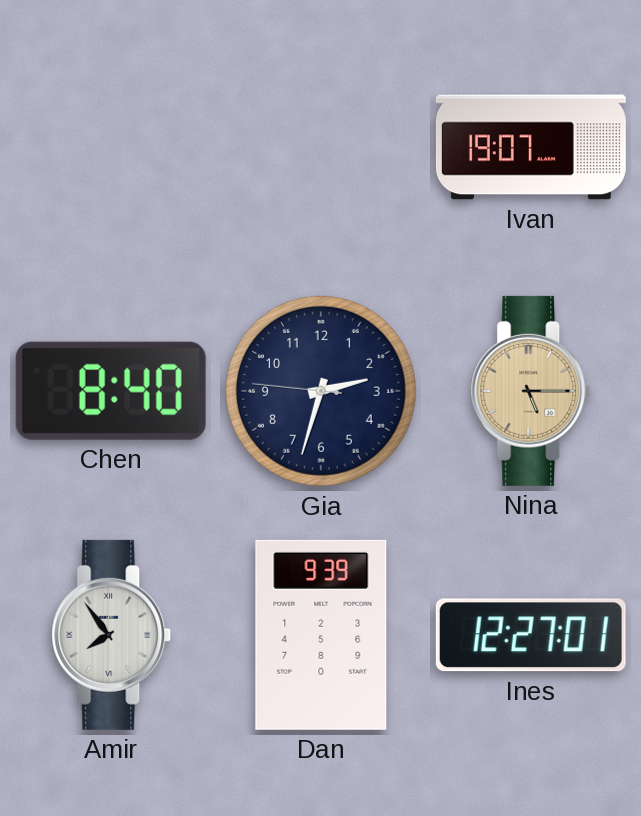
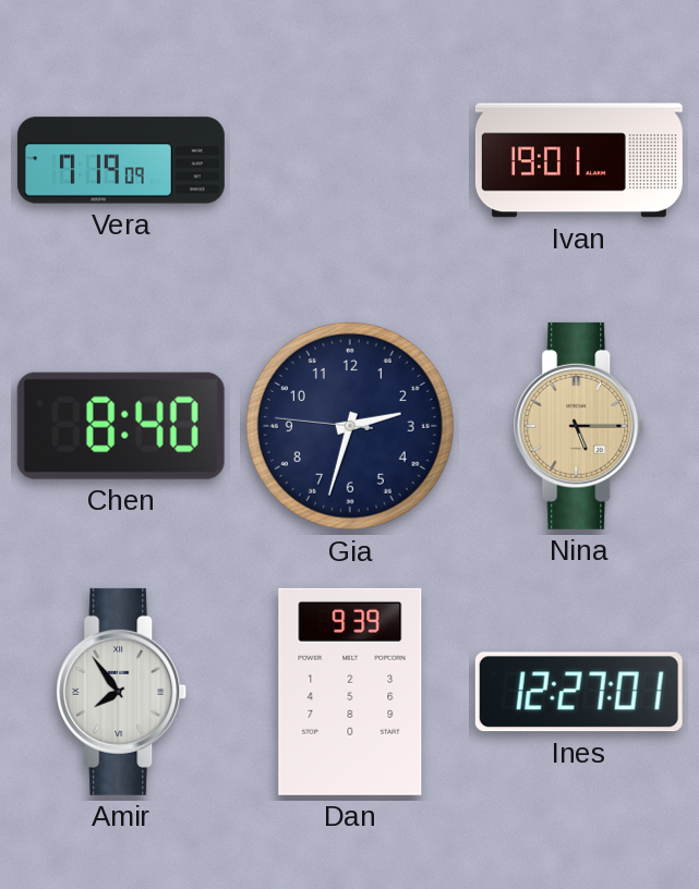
Vera: none -> 7:19 (121, 160)
Ivan: 19:07 -> 19:01 (579, 160)
